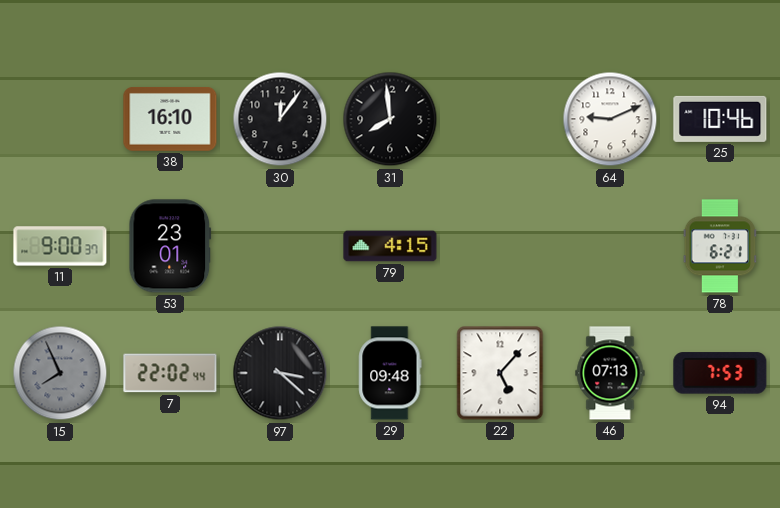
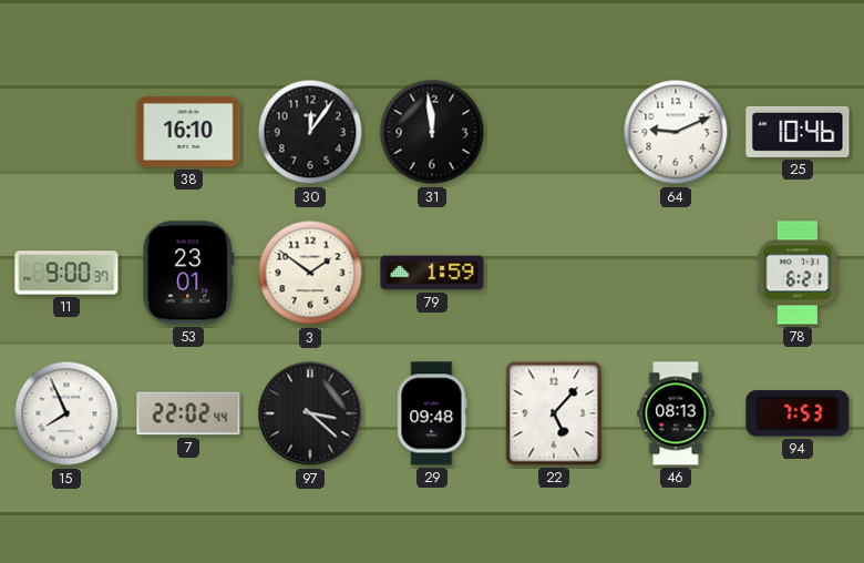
31: 7:59 -> 11:59 (432, 132)
3: none -> 1:51 (310, 273)
79: 4:15 -> 1:59 (432, 273)
15 dial: grey -> white (66, 413)
46: 07:13 -> 08:13 (676, 413)
